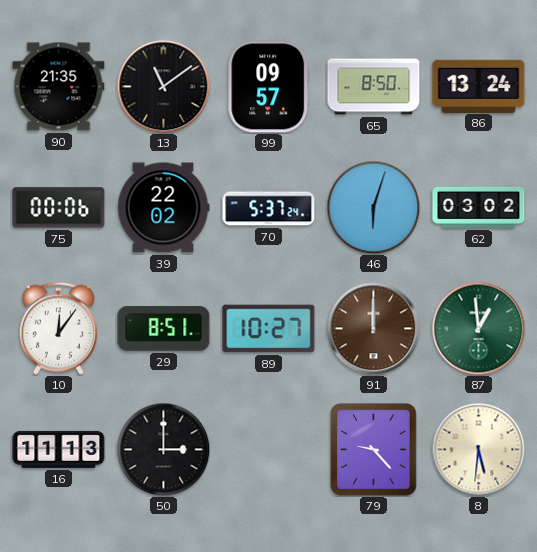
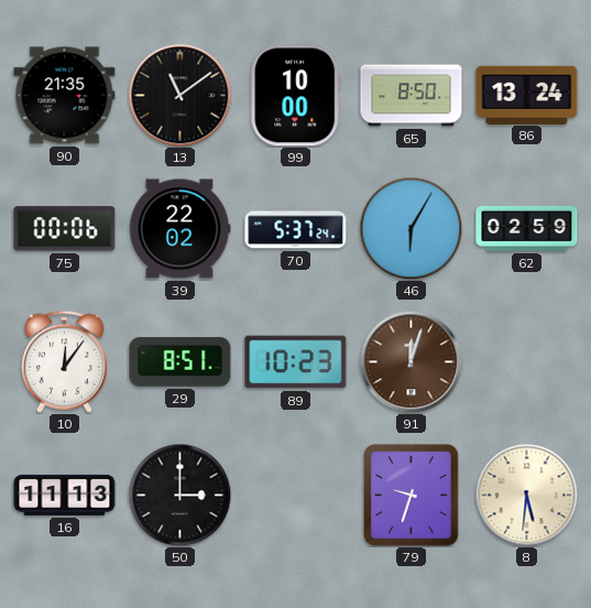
99: 09:57 -> 10:00 (296, 96)
46: 6:03 -> 6:05 (411, 228)
62: 03:02 -> 02:59 (527, 228)
89: 10:27 -> 10:23 (296, 362)
91: 12:00 -> 12:03 (411, 361)
87: 12:59 -> none (478, 328)
79: 9:23 -> 9:33 (412, 496)
